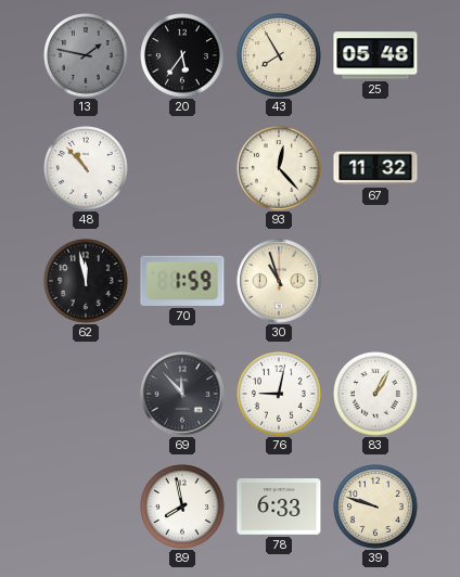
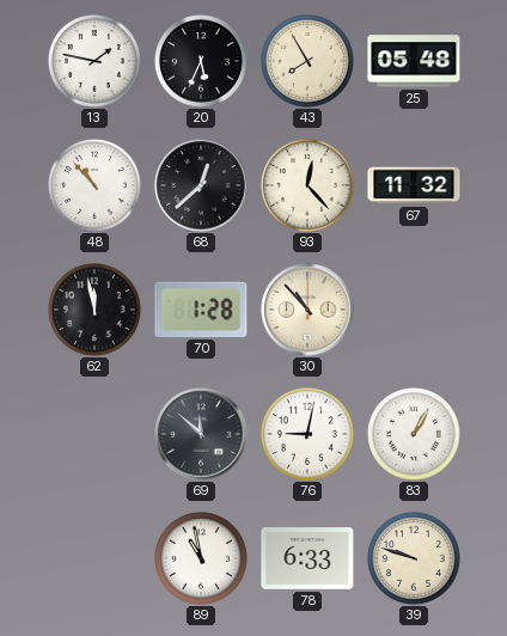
13 dial: grey -> white (94, 61)
20: 5:36 -> 5:34 (201, 61)
68: none -> 12:38 (201, 185)
70: 1:59 -> 1:28 (201, 310)
30: 10:57 -> 10:53 (307, 310)
69: 11:53 -> 11:52 (201, 434)
89: 7:58 -> 10:58 (201, 558)
